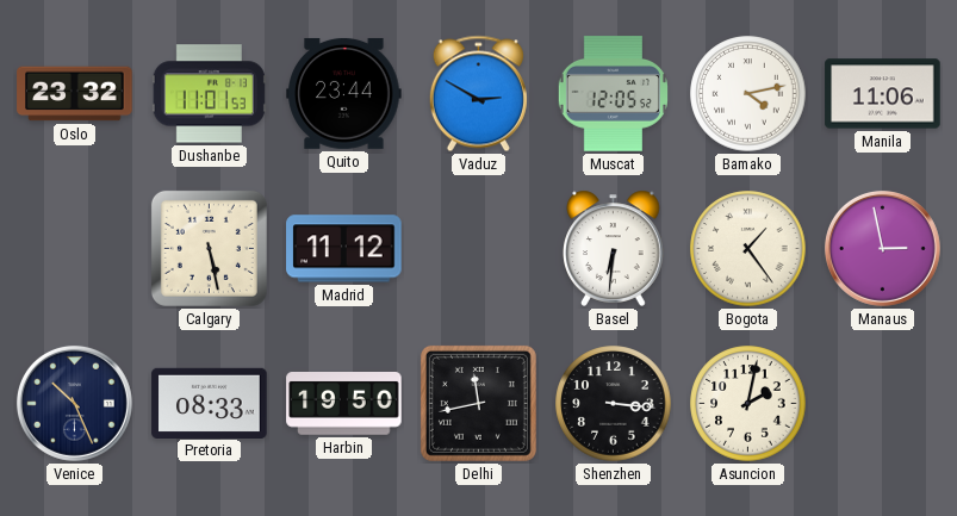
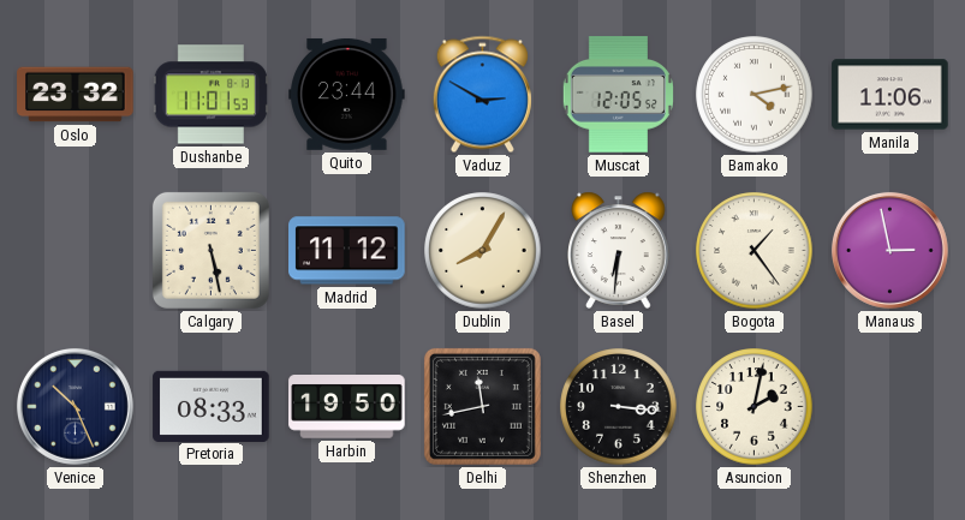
Dublin: none -> 8:05 (483, 251)
